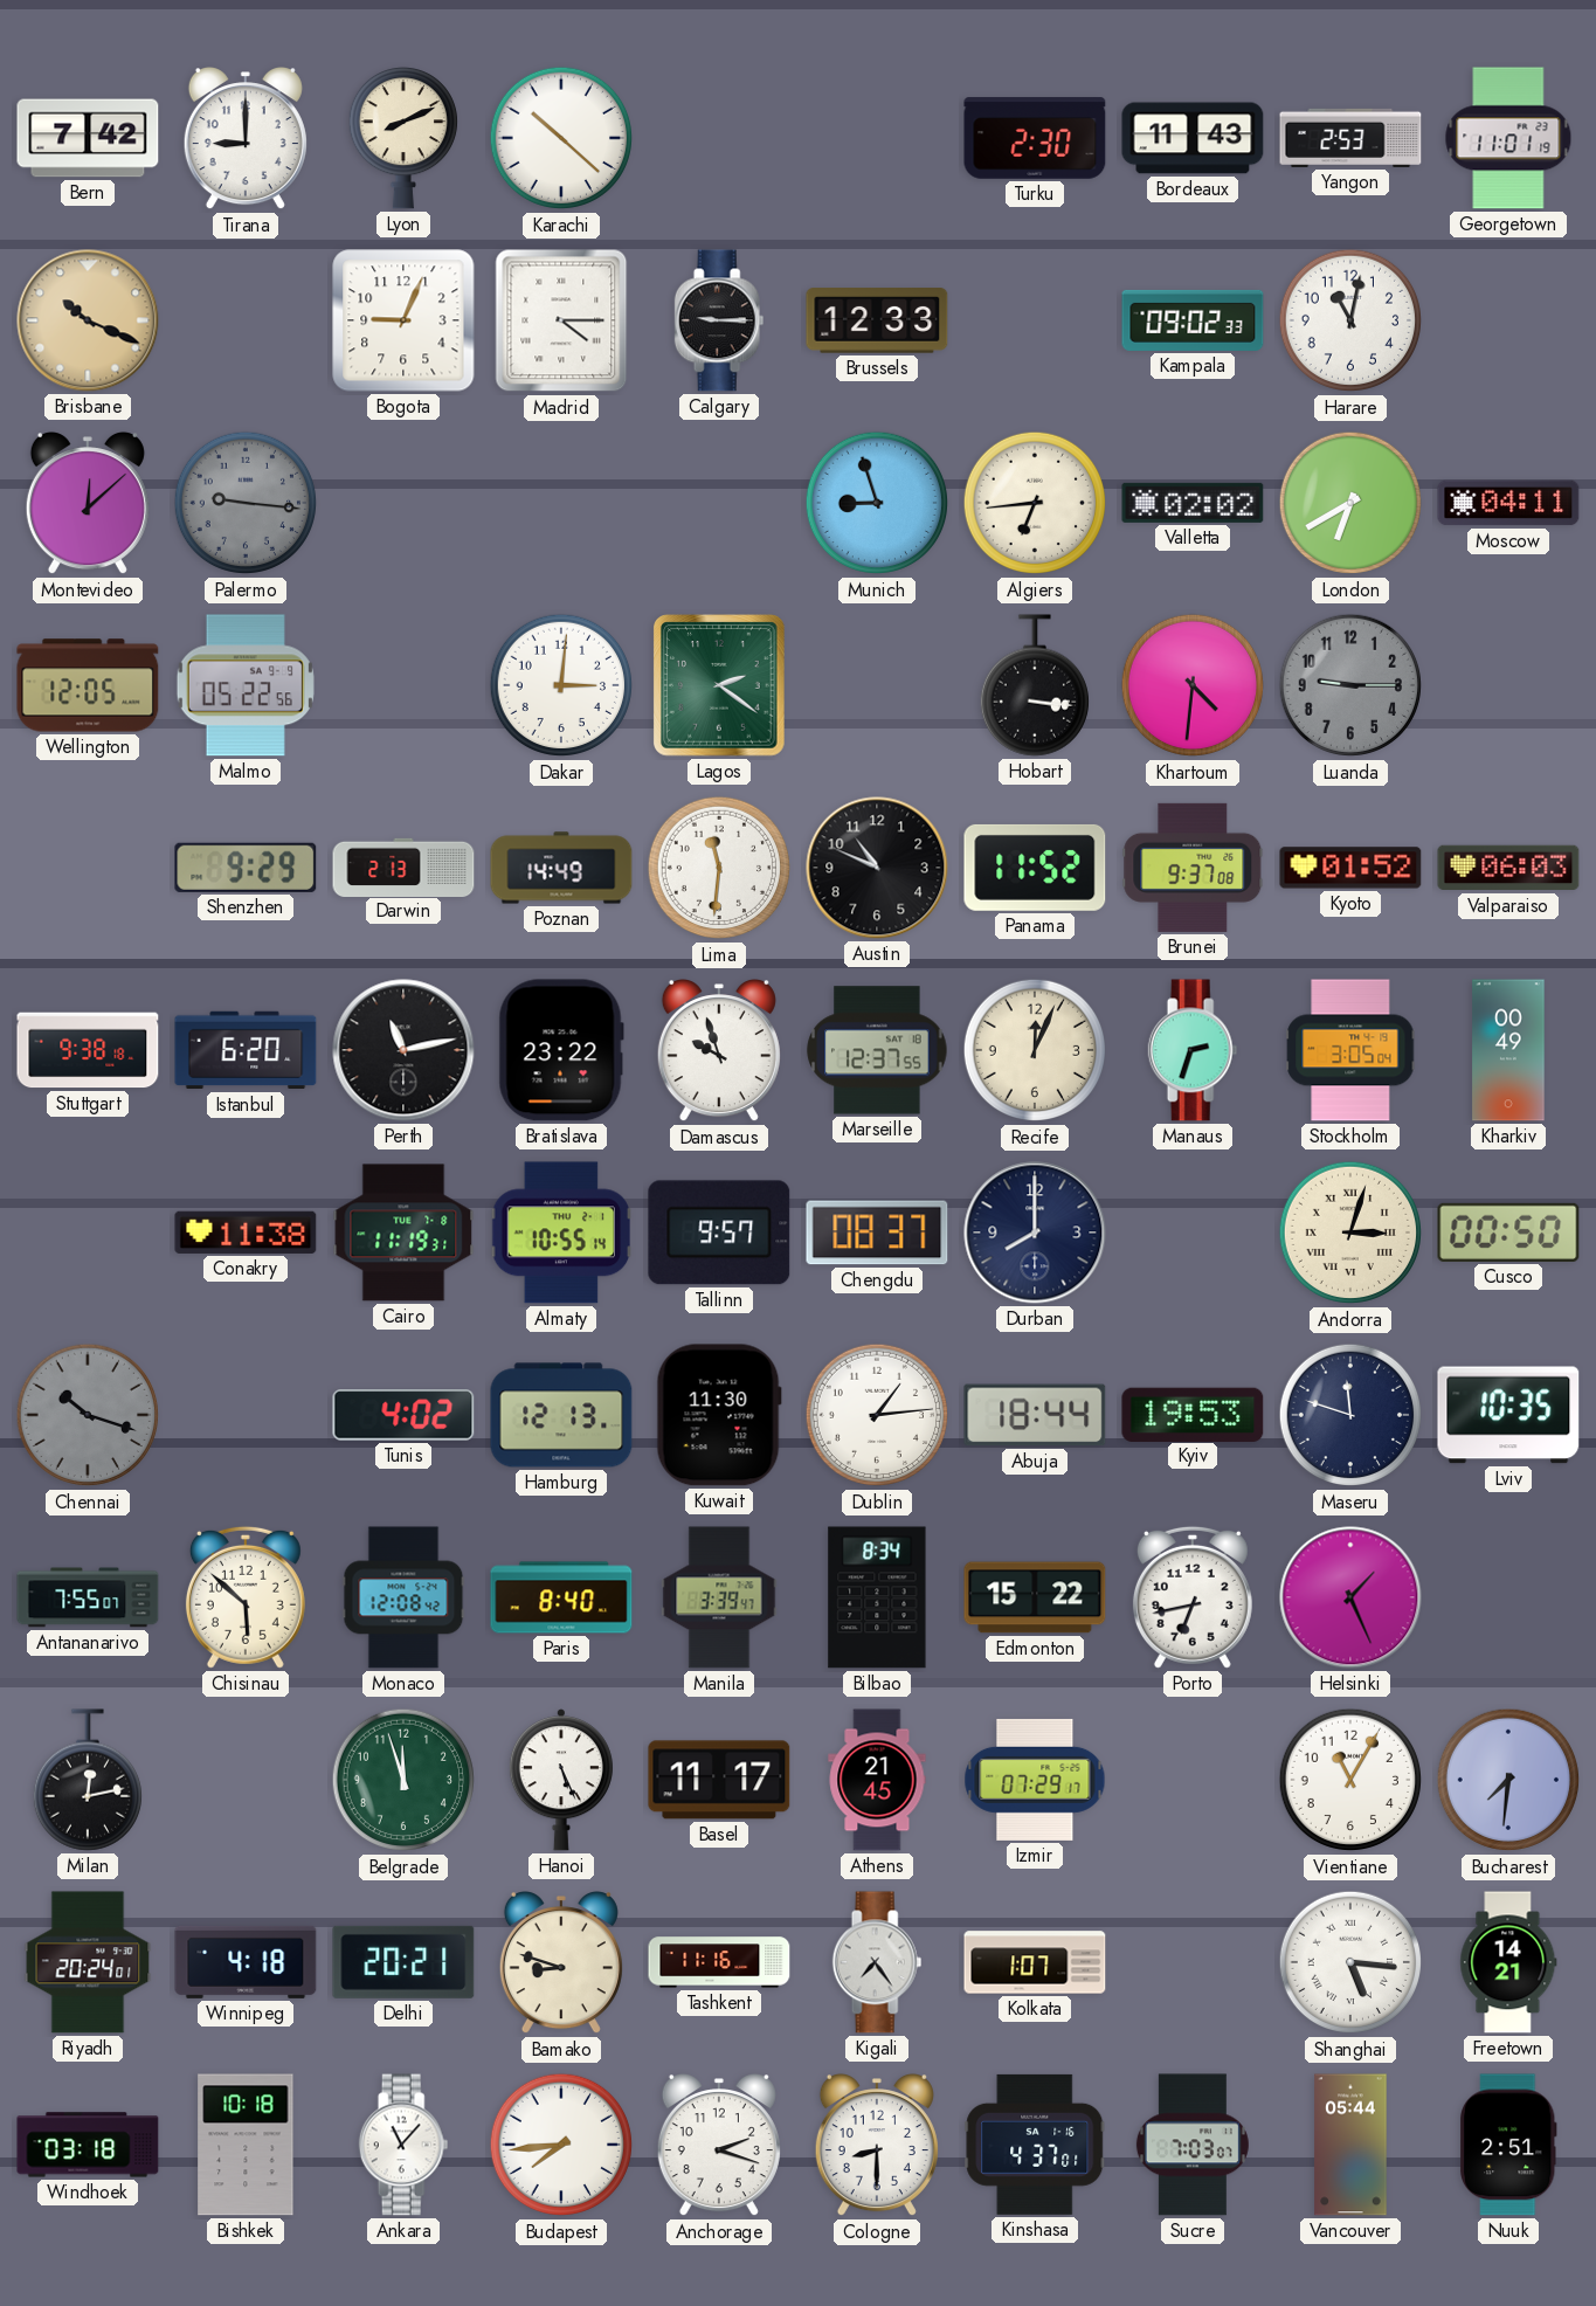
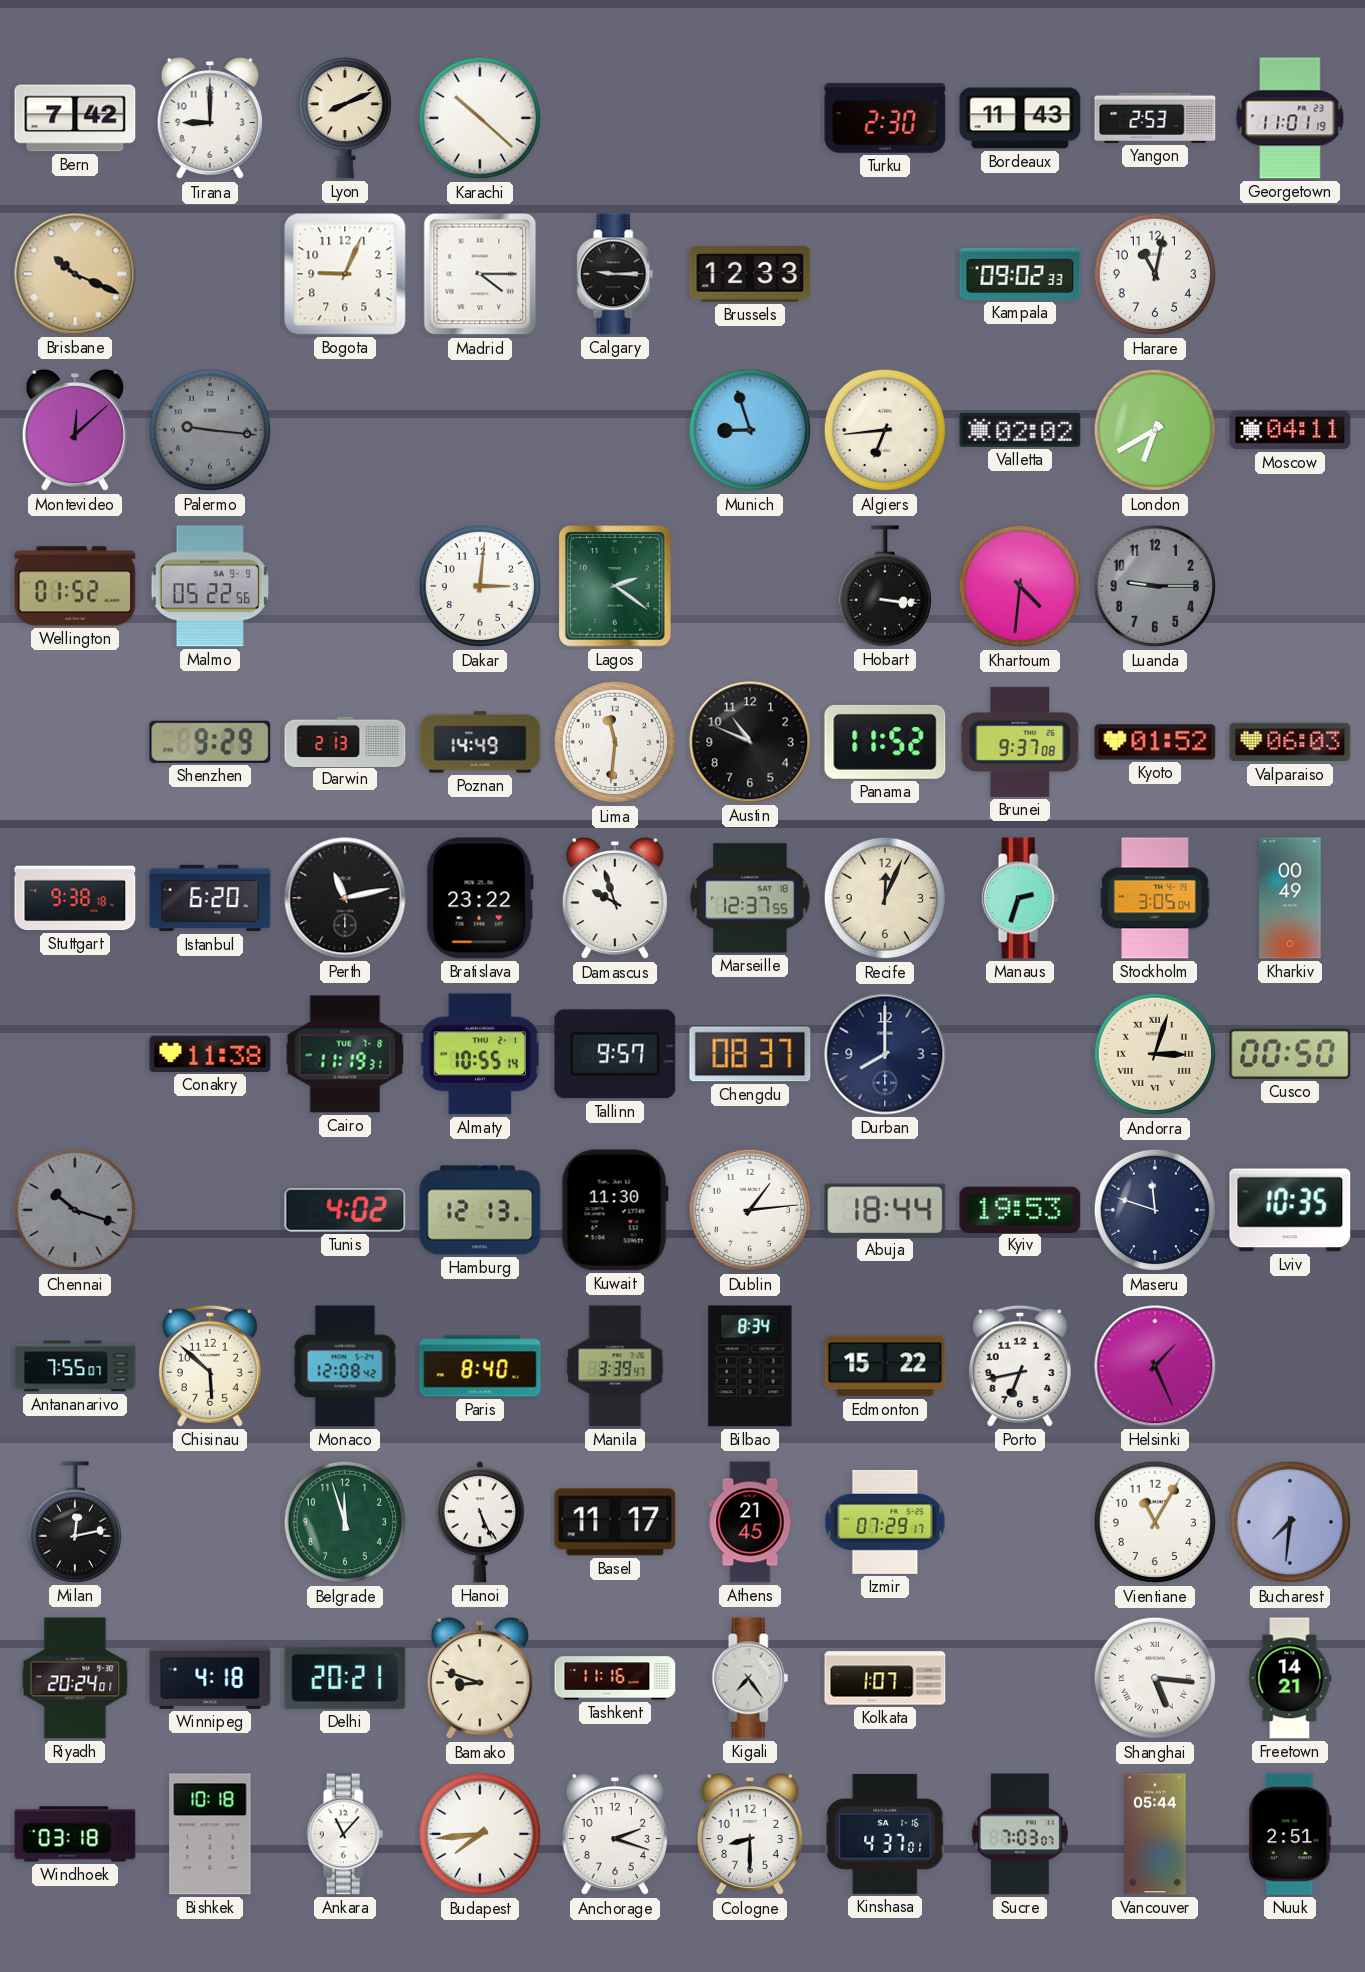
Wellington: 12:05 -> 01:52 (75, 586)
